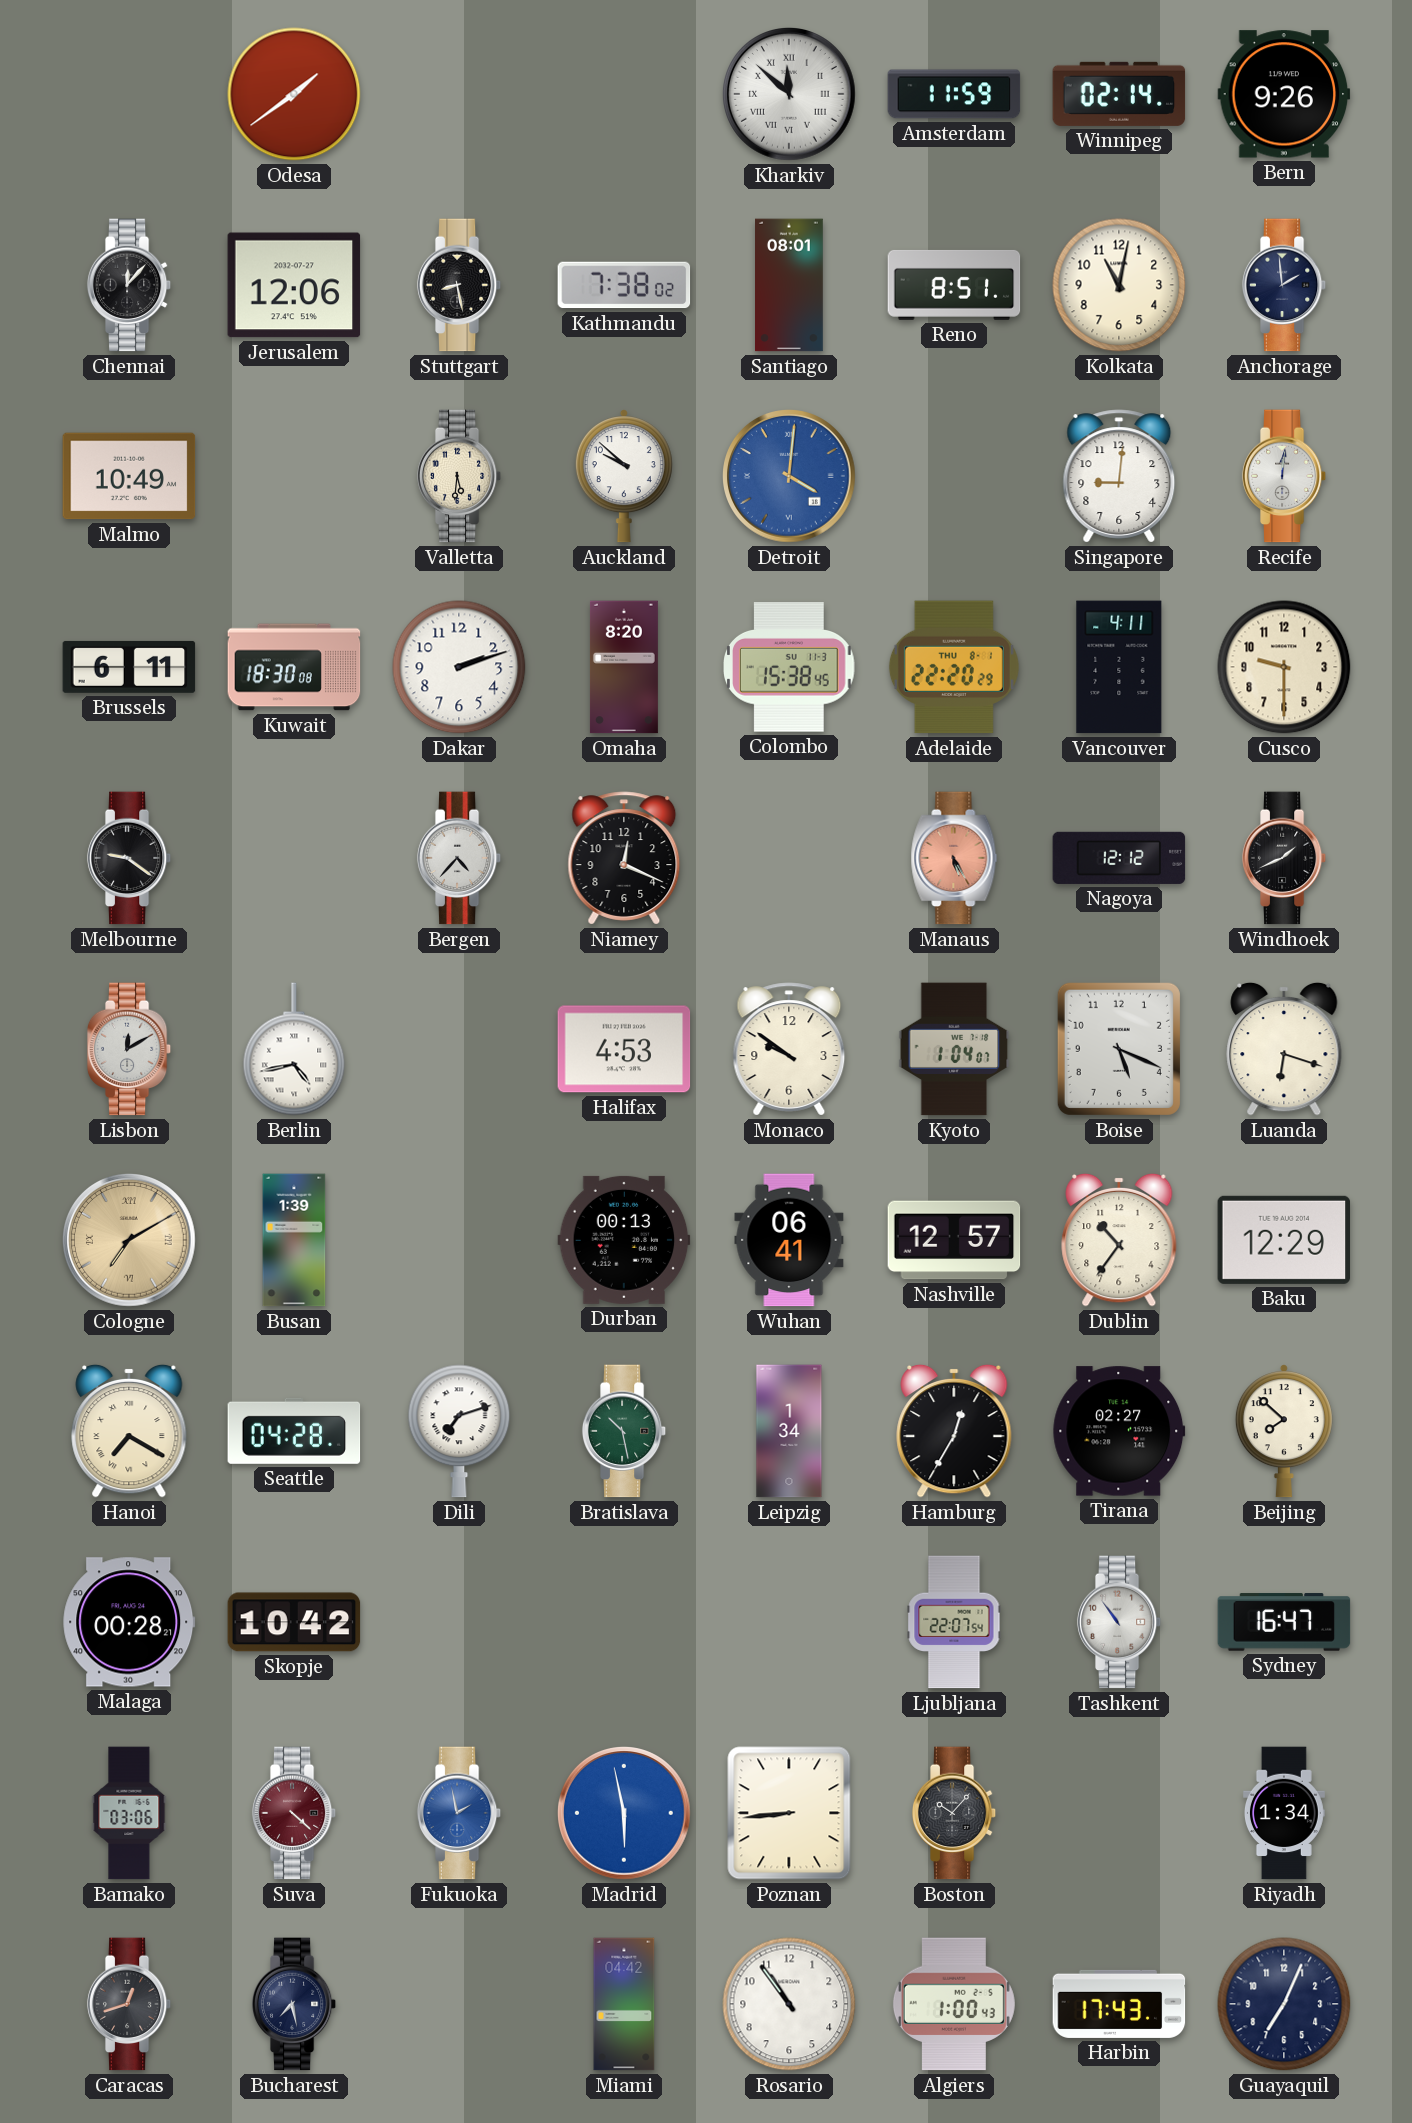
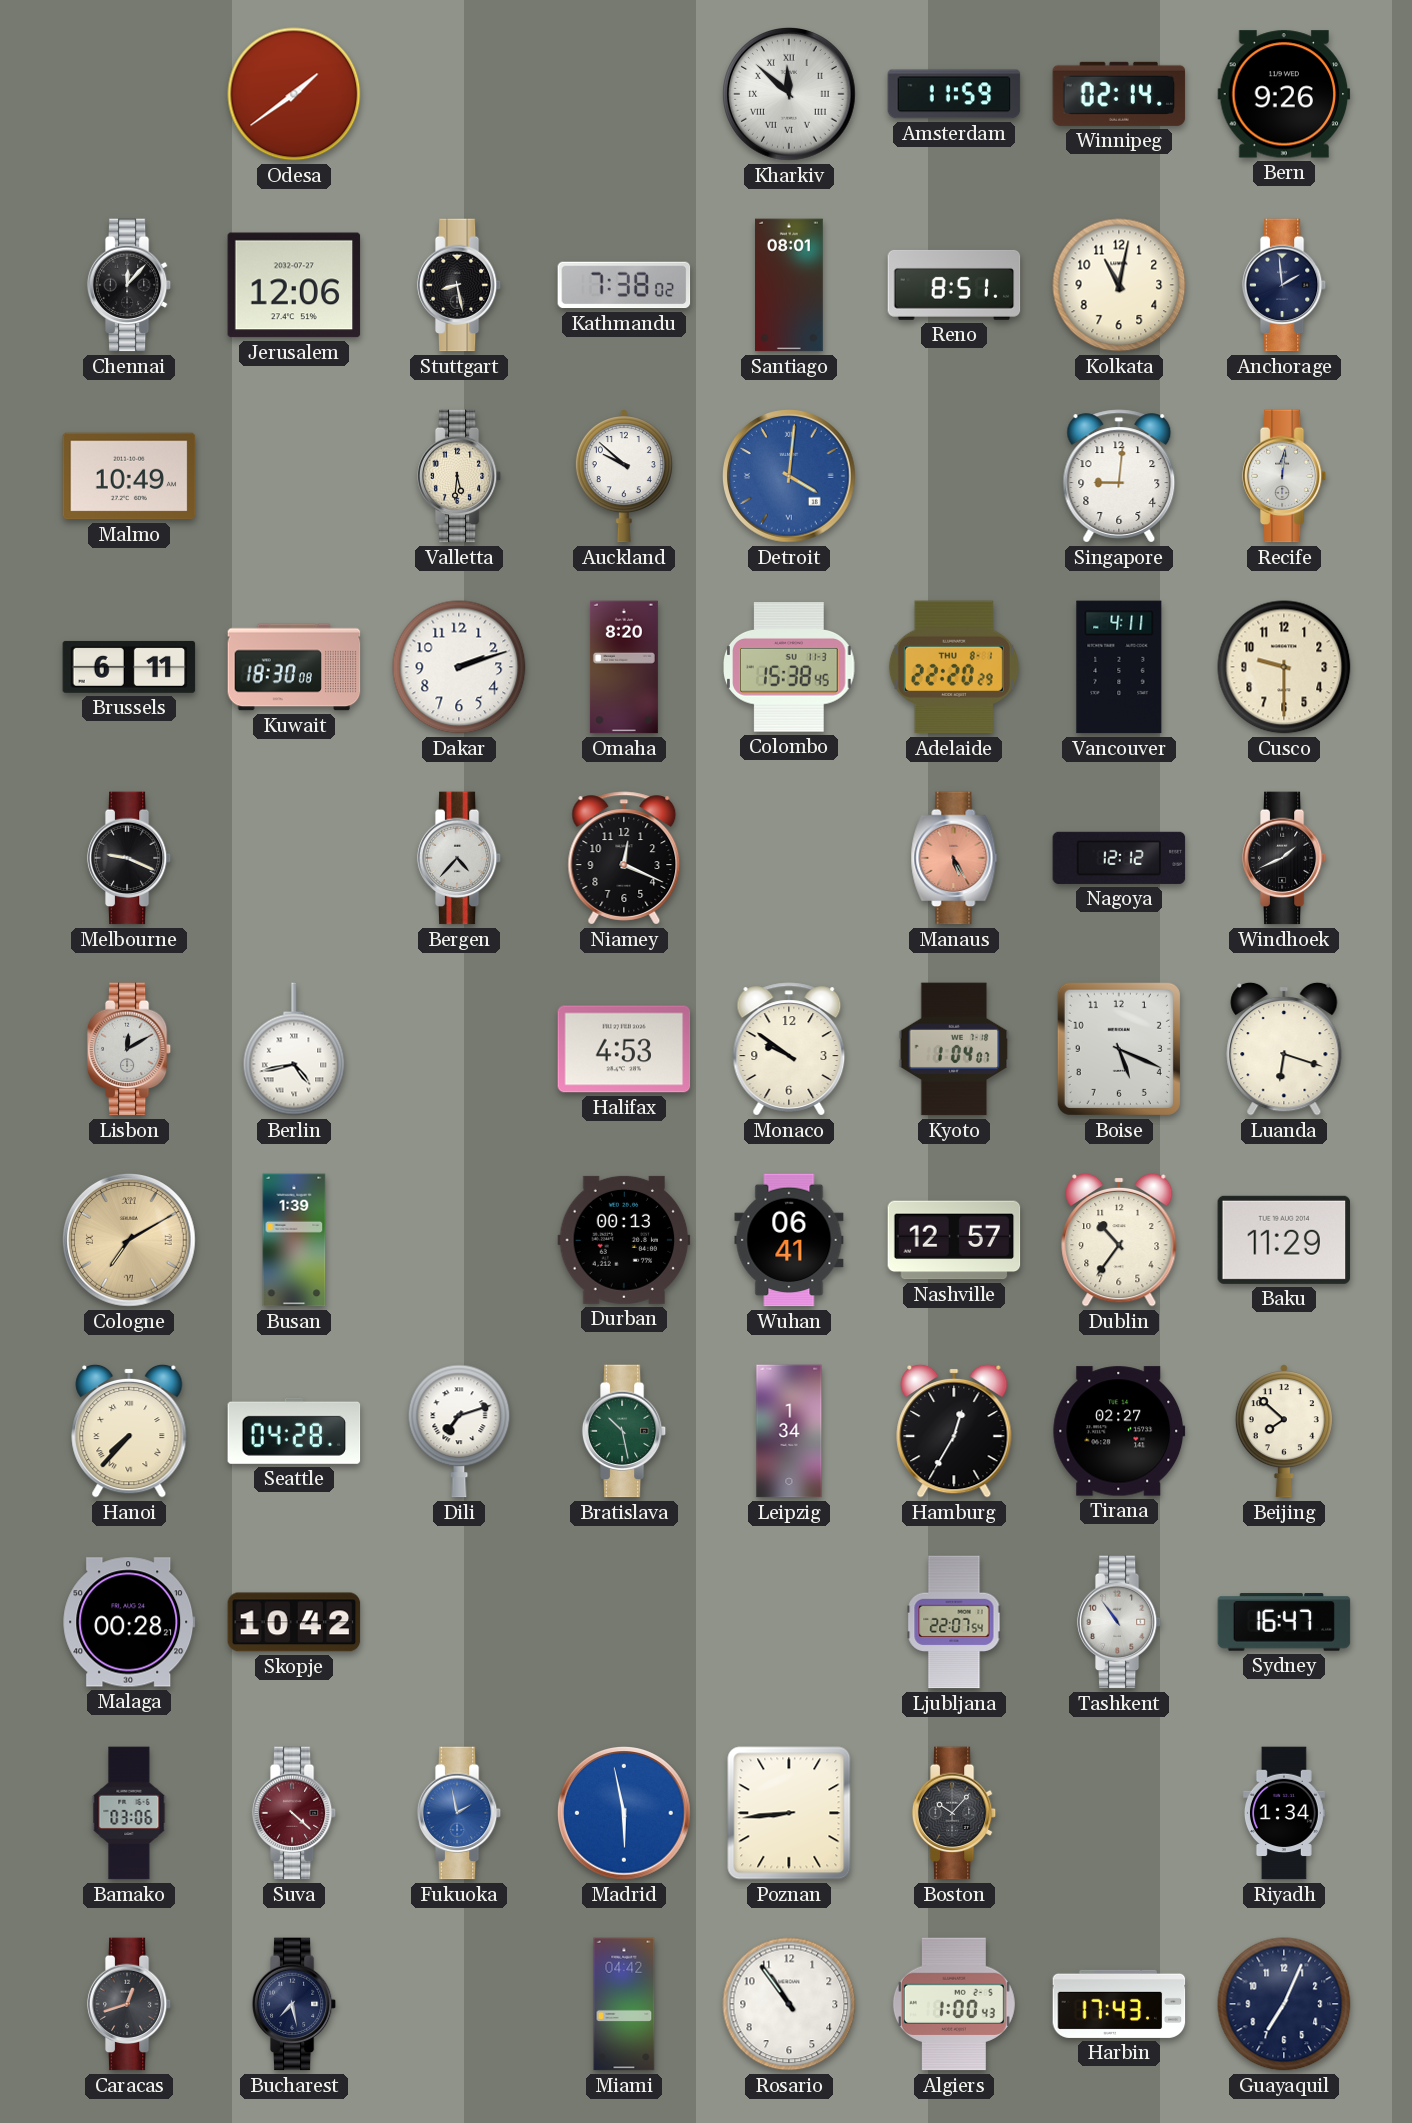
Melbourne: 9:21 -> 9:19 (129, 858)
Baku: 12:29 -> 11:29 (1284, 1240)
Hanoi: 7:20 -> 7:37 (129, 1431)
